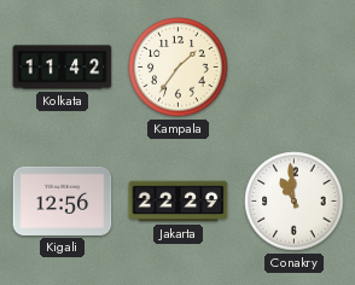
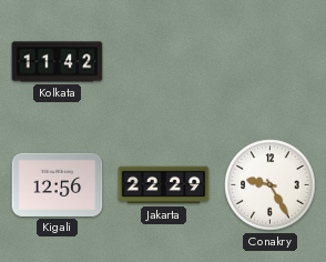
Kampala: 1:36 -> none (179, 68)
Conakry: 10:59 -> 9:25 (271, 185)
